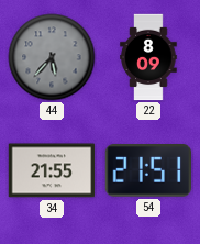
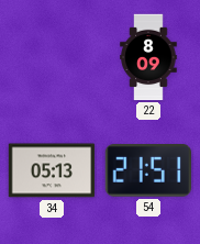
44: 5:37 -> none (52, 57)
34: 21:55 -> 05:13 (52, 170)
